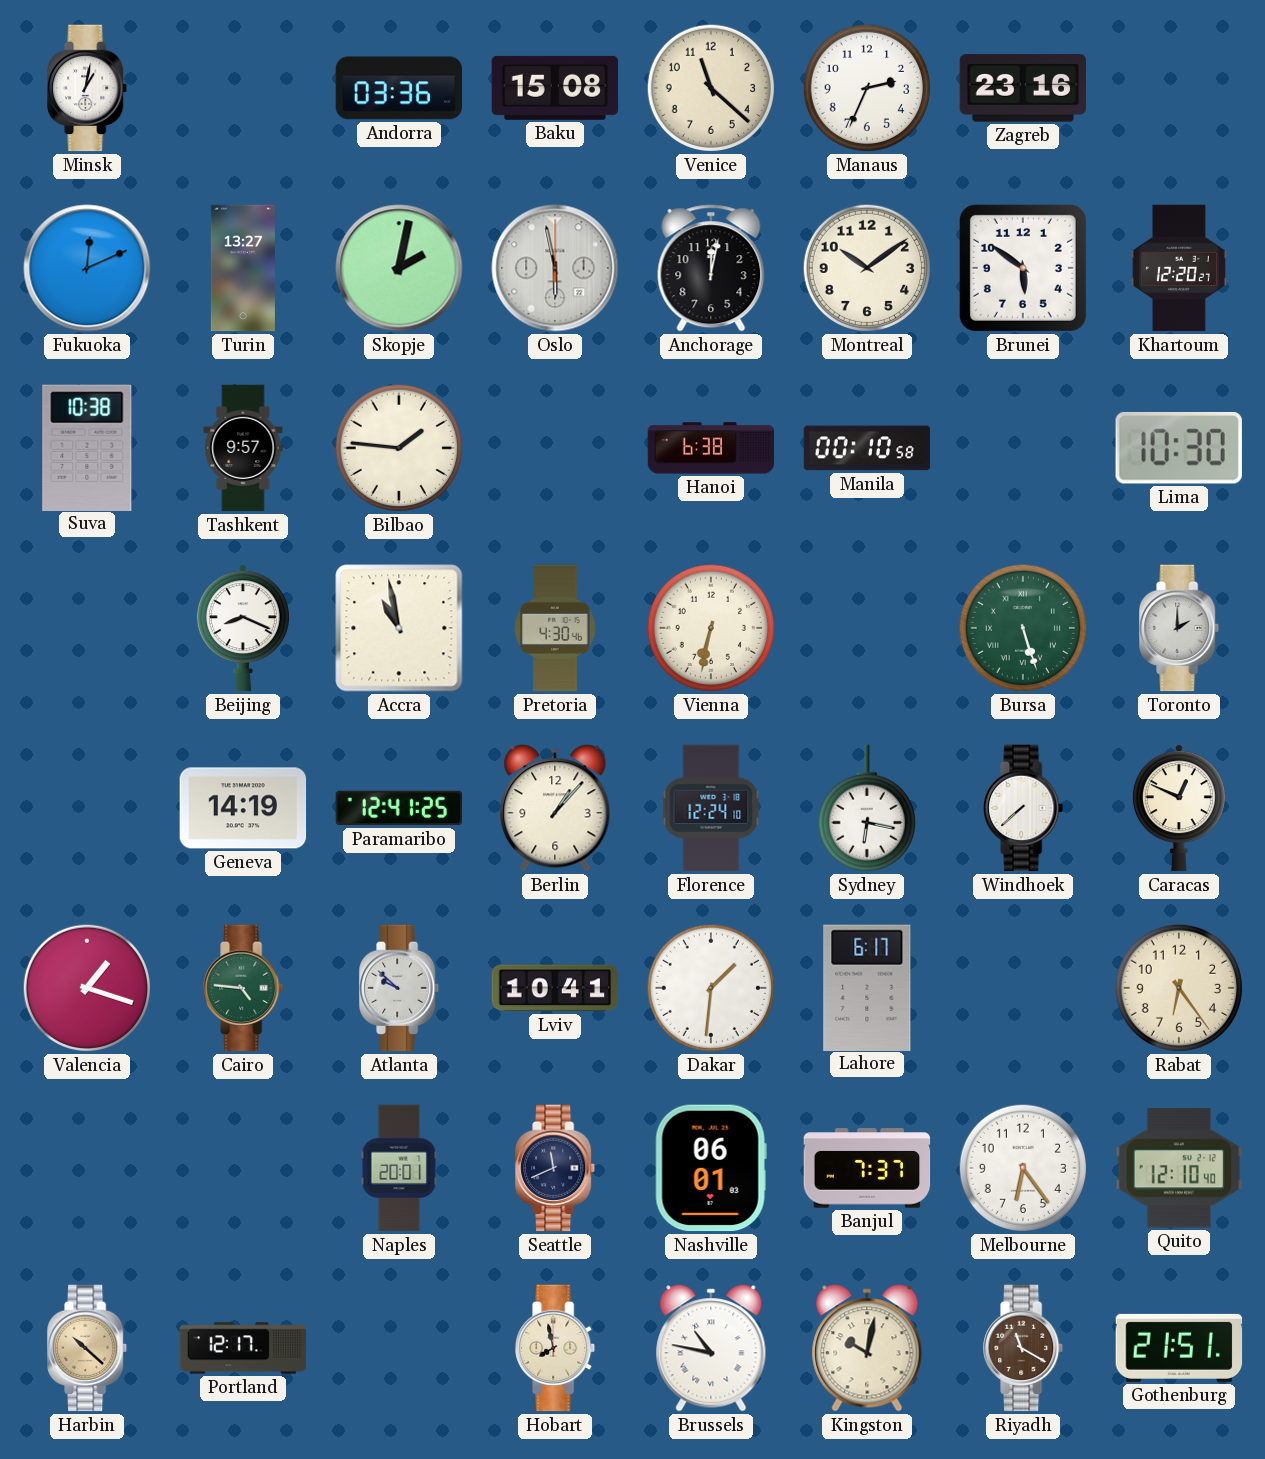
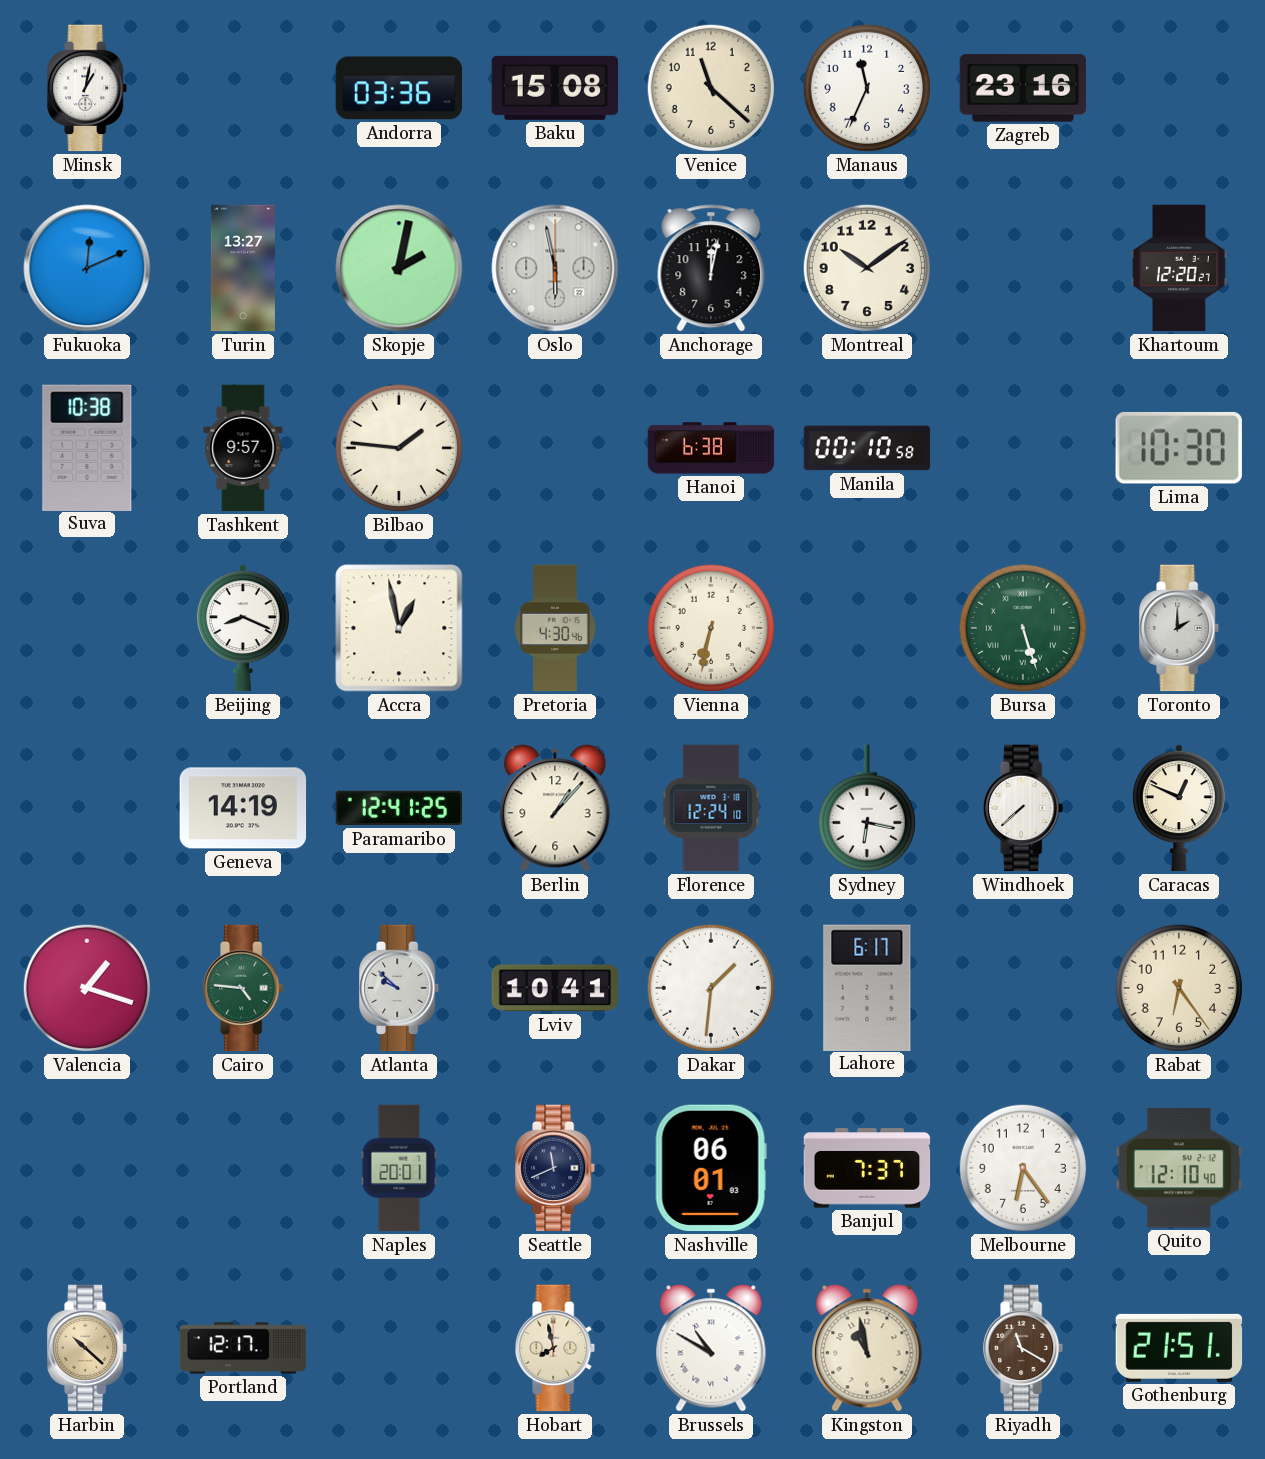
Manaus: 2:34 -> 11:34 (867, 88)
Brunei: 5:51 -> none (1023, 268)
Accra: 10:58 -> 12:58 (399, 628)
Brussels: 10:47 -> 10:50 (711, 1348)
Kingston: 10:02 -> 10:58 (867, 1348)
